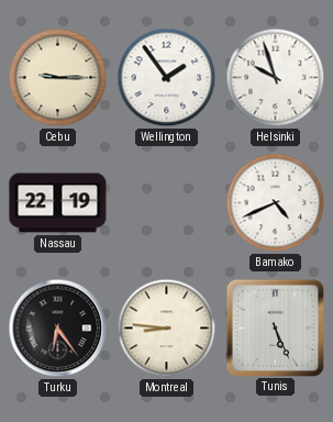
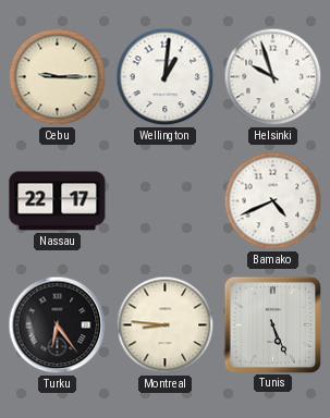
Wellington: 1:54 -> 1:01 (166, 77)
Nassau: 22:19 -> 22:17 (58, 201)
